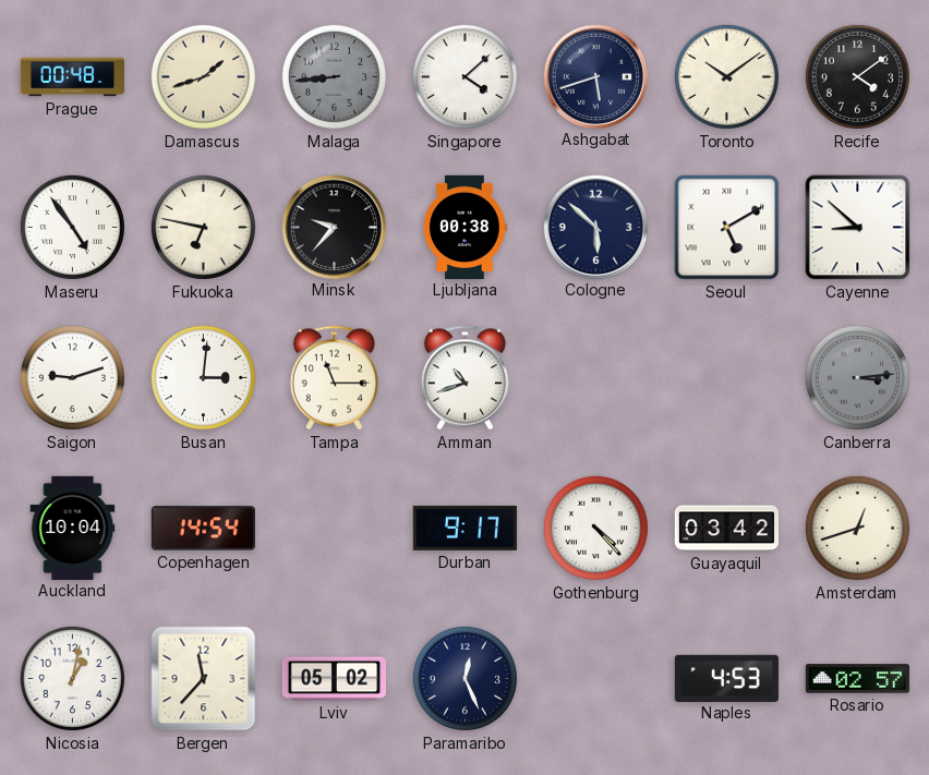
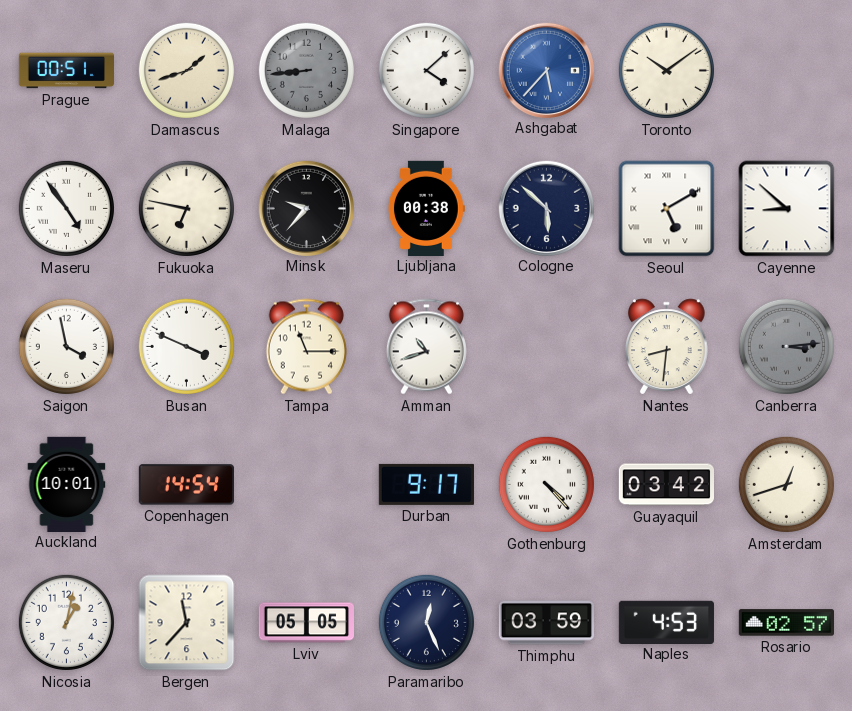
Prague: 00:48 -> 00:51 (66, 71)
Ashgabat: 5:42 -> 5:37 (546, 70)
Ashgabat dial: navy -> blue (546, 70)
Recife: 4:09 -> none (857, 76)
Saigon: 9:12 -> 3:58 (66, 346)
Busan: 3:01 -> 3:49 (186, 346)
Nantes: none -> 8:31 (667, 347)
Auckland: 10:04 -> 10:01 (67, 484)
Lviv: 05:02 -> 05:05 (306, 623)
Thimphu: none -> 03:59 (546, 623)
